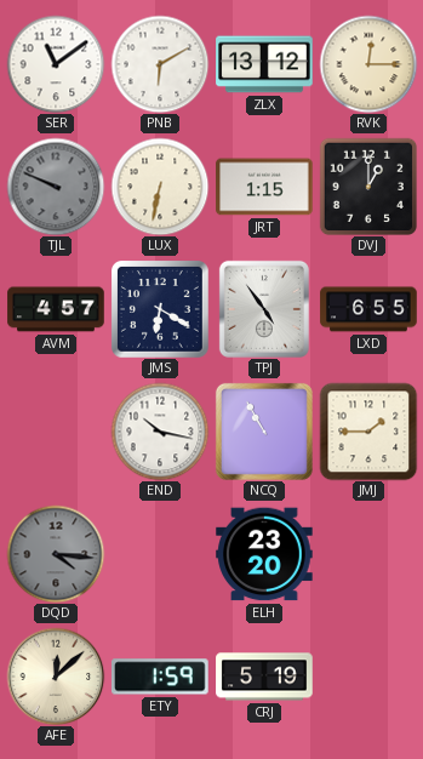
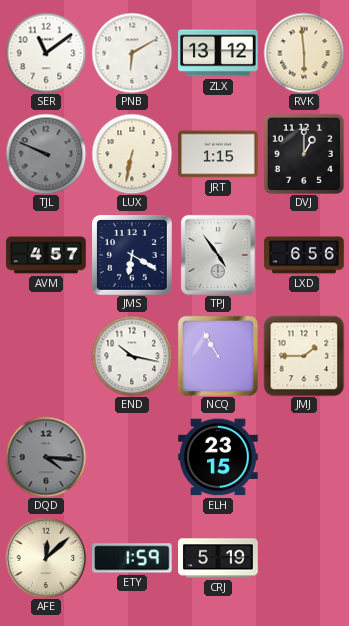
RVK: 12:15 -> 5:59 (304, 53)
LXD: 6:55 -> 6:56 (304, 255)
ELH: 23:20 -> 23:15 (218, 457)
